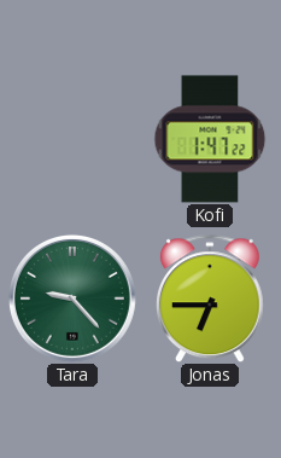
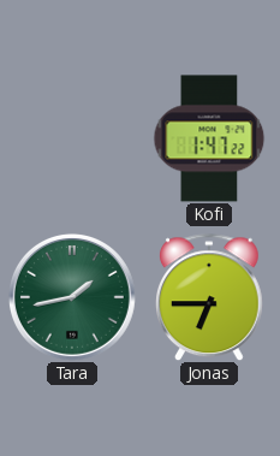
Tara: 9:23 -> 1:43 (72, 297)
